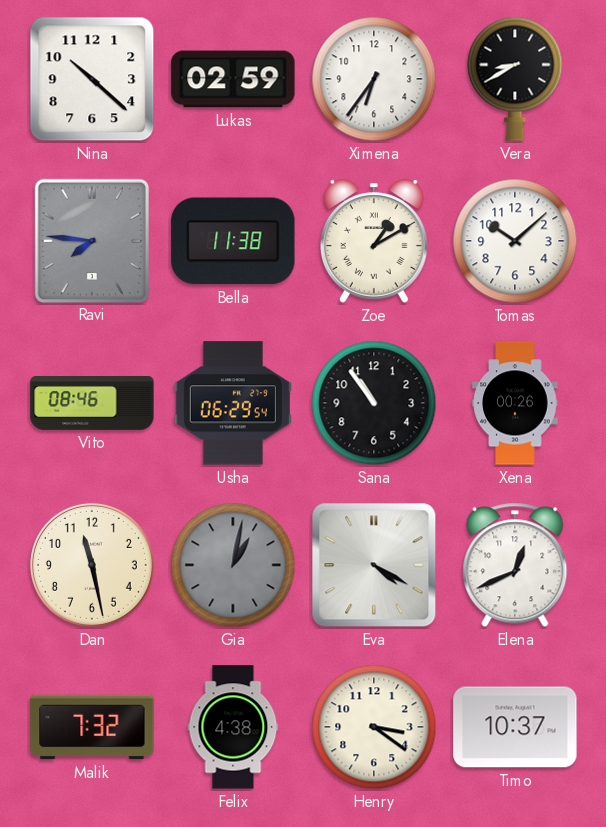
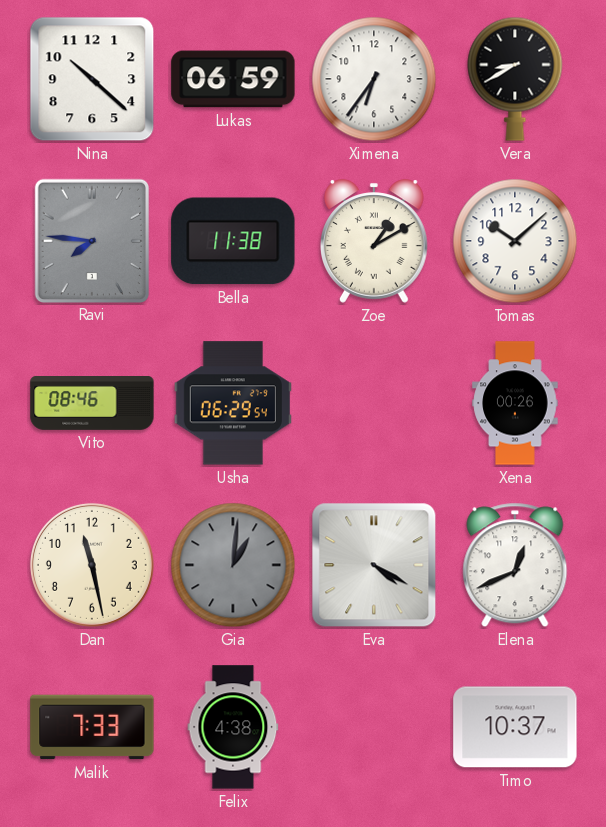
Lukas: 02:59 -> 06:59 (233, 79)
Sana: 10:54 -> none (374, 403)
Gia: 1:02 -> 1:01 (233, 565)
Malik: 7:32 -> 7:33 (92, 727)
Henry: 3:21 -> none (374, 727)
